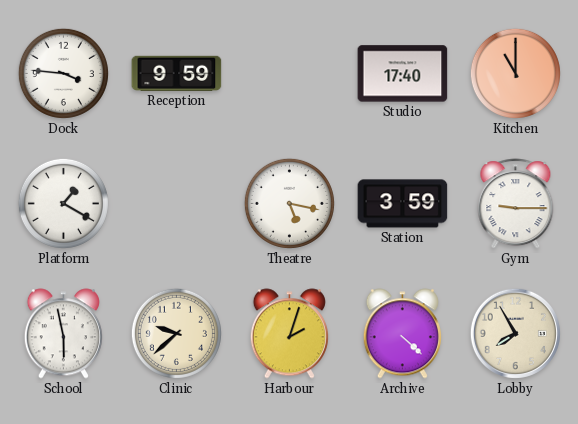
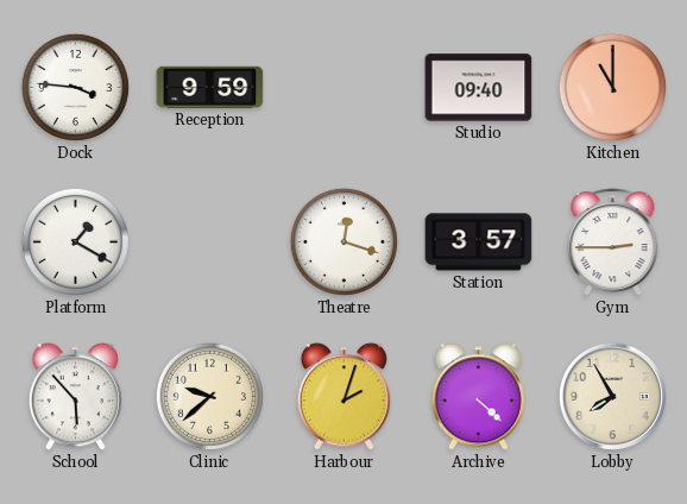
Studio: 17:40 -> 09:40 (479, 88)
Theatre: 5:17 -> 12:18 (343, 241)
Station: 3:59 -> 3:57 (479, 242)
Gym: 9:15 -> 2:45 (613, 242)
School: 5:58 -> 5:53 (75, 397)
